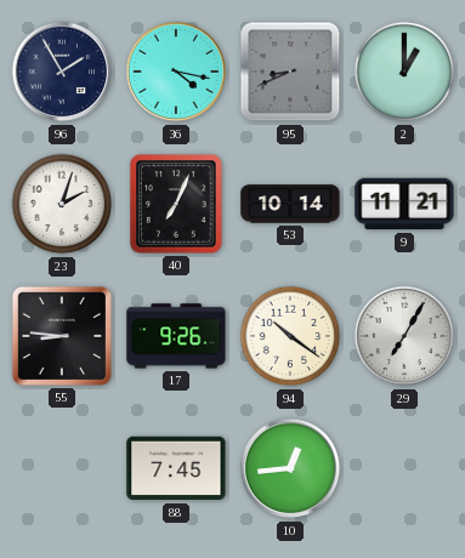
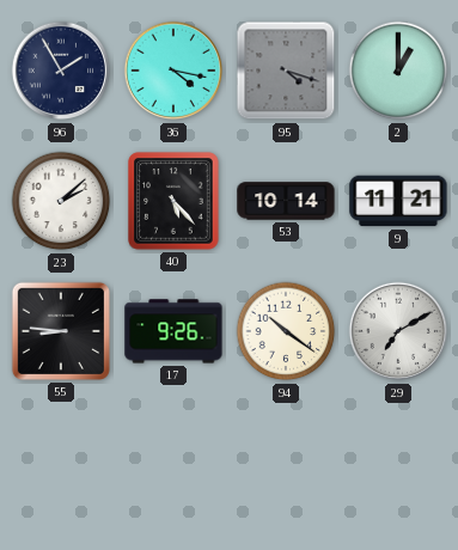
95: 8:41 -> 4:18 (286, 71)
23: 2:03 -> 2:08 (61, 201)
40: 7:04 -> 5:23 (173, 201)
29: 7:05 -> 7:10 (398, 331)
88: 7:45 -> none (176, 468)
10: 12:44 -> none (290, 468)
